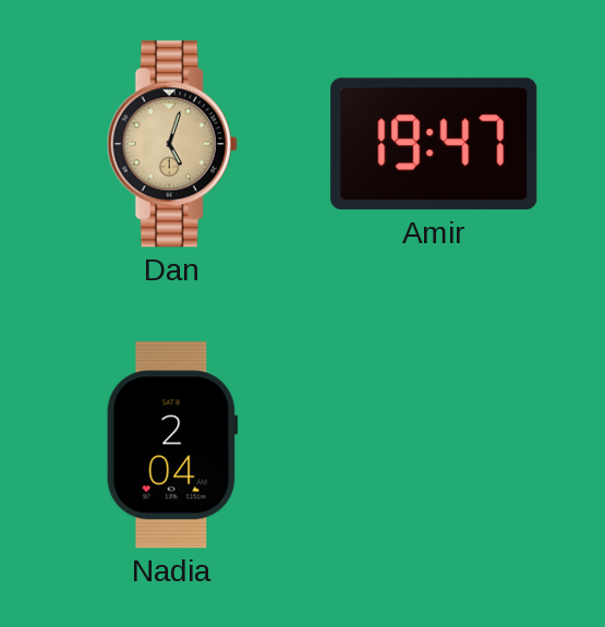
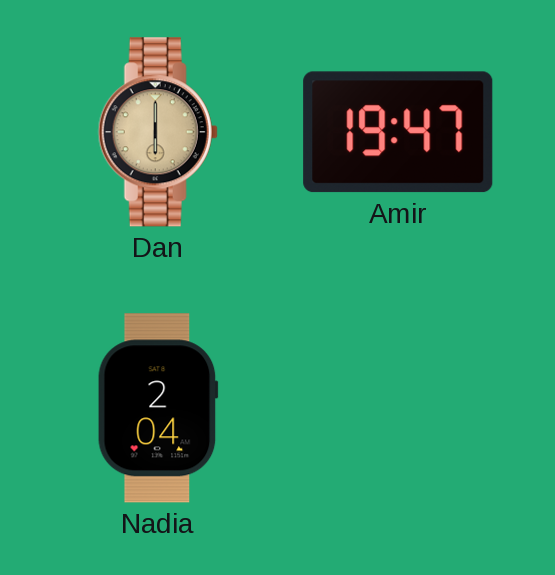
Dan: 5:03 -> 6:00 (158, 132)
